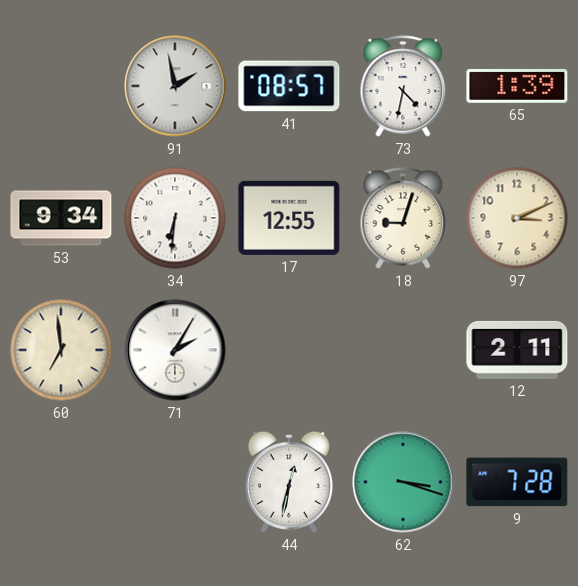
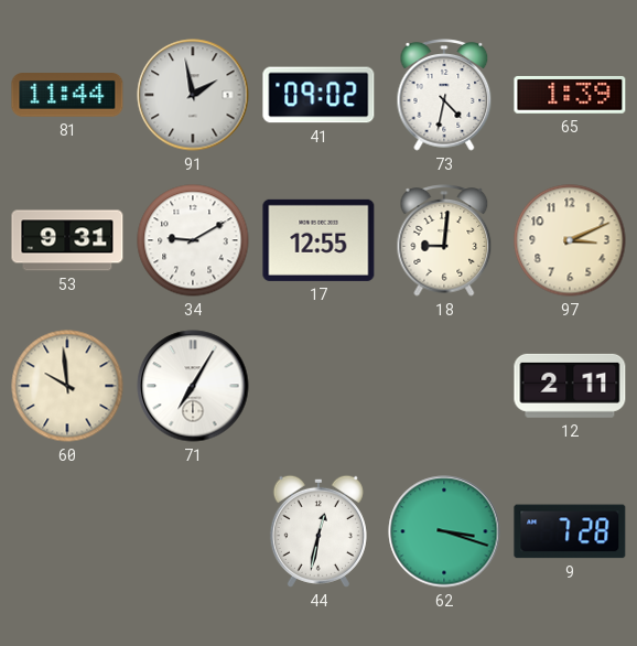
81: none -> 11:44 (67, 95)
41: 08:57 -> 09:02 (318, 95)
53: 9:34 -> 9:31 (67, 240)
34: 6:31 -> 9:10 (193, 240)
18: 9:03 -> 9:01 (444, 240)
60: 6:59 -> 9:59 (67, 386)
71: 2:05 -> 7:05 (193, 386)
